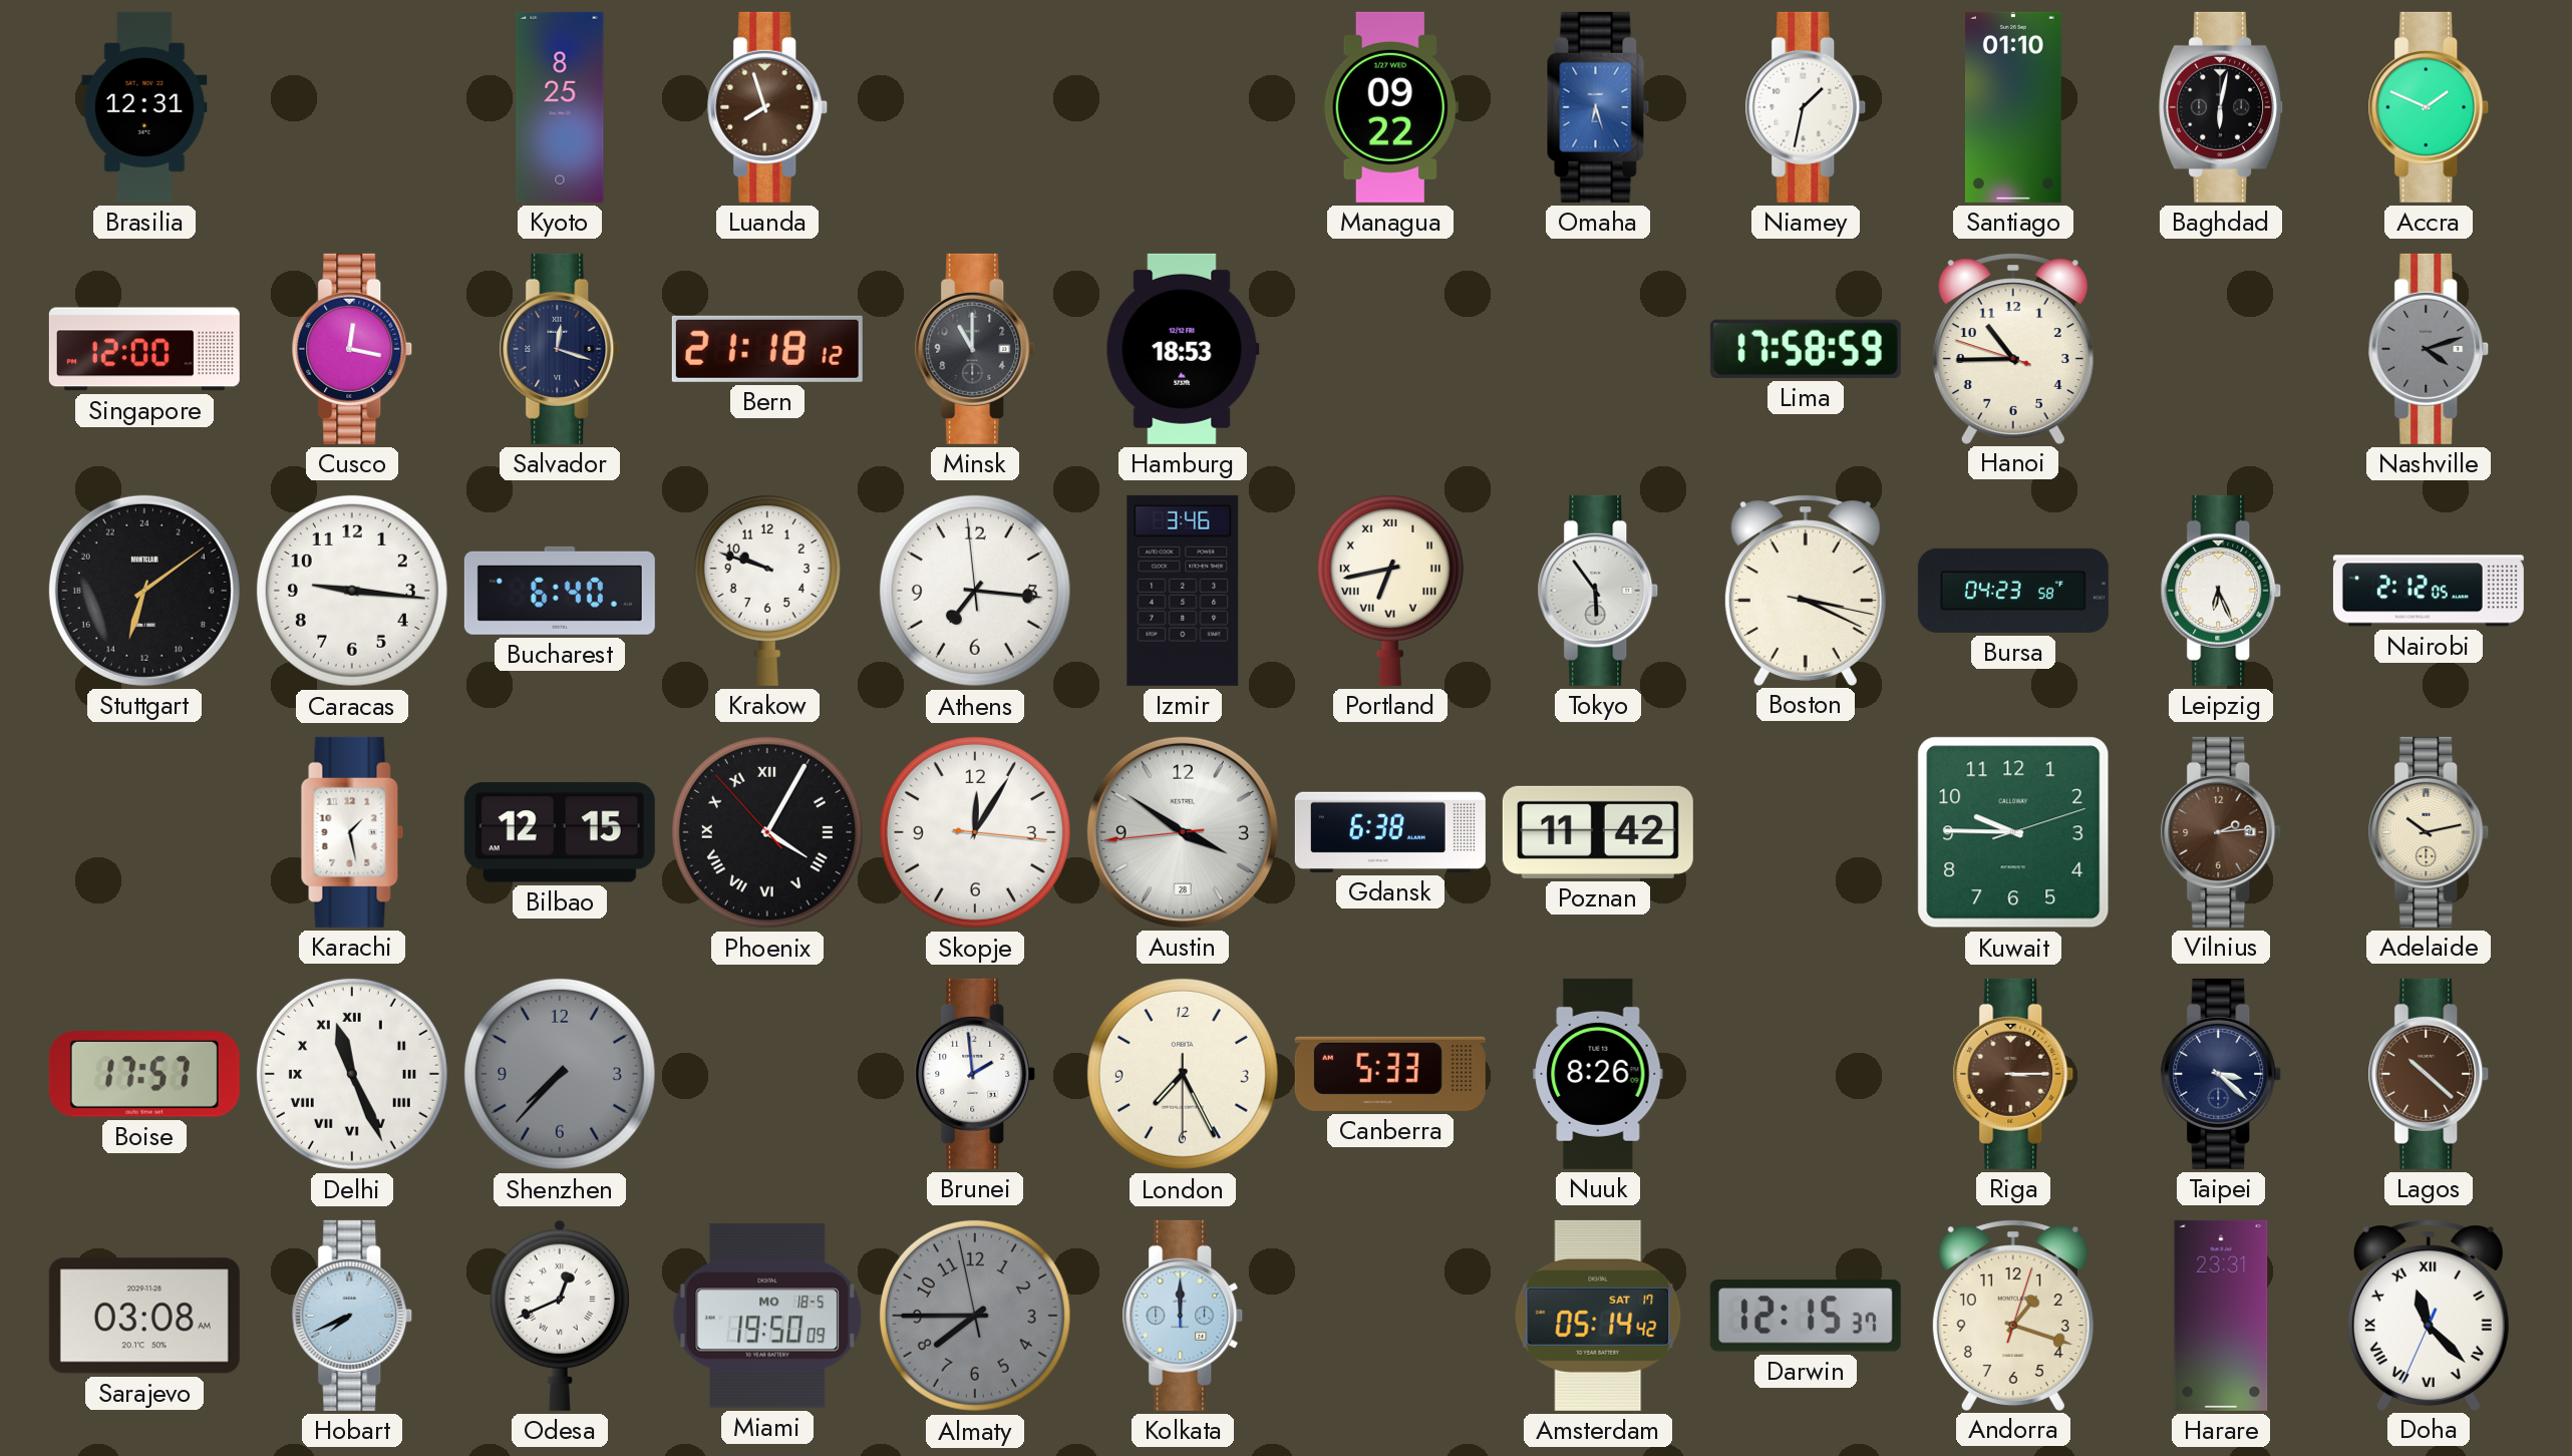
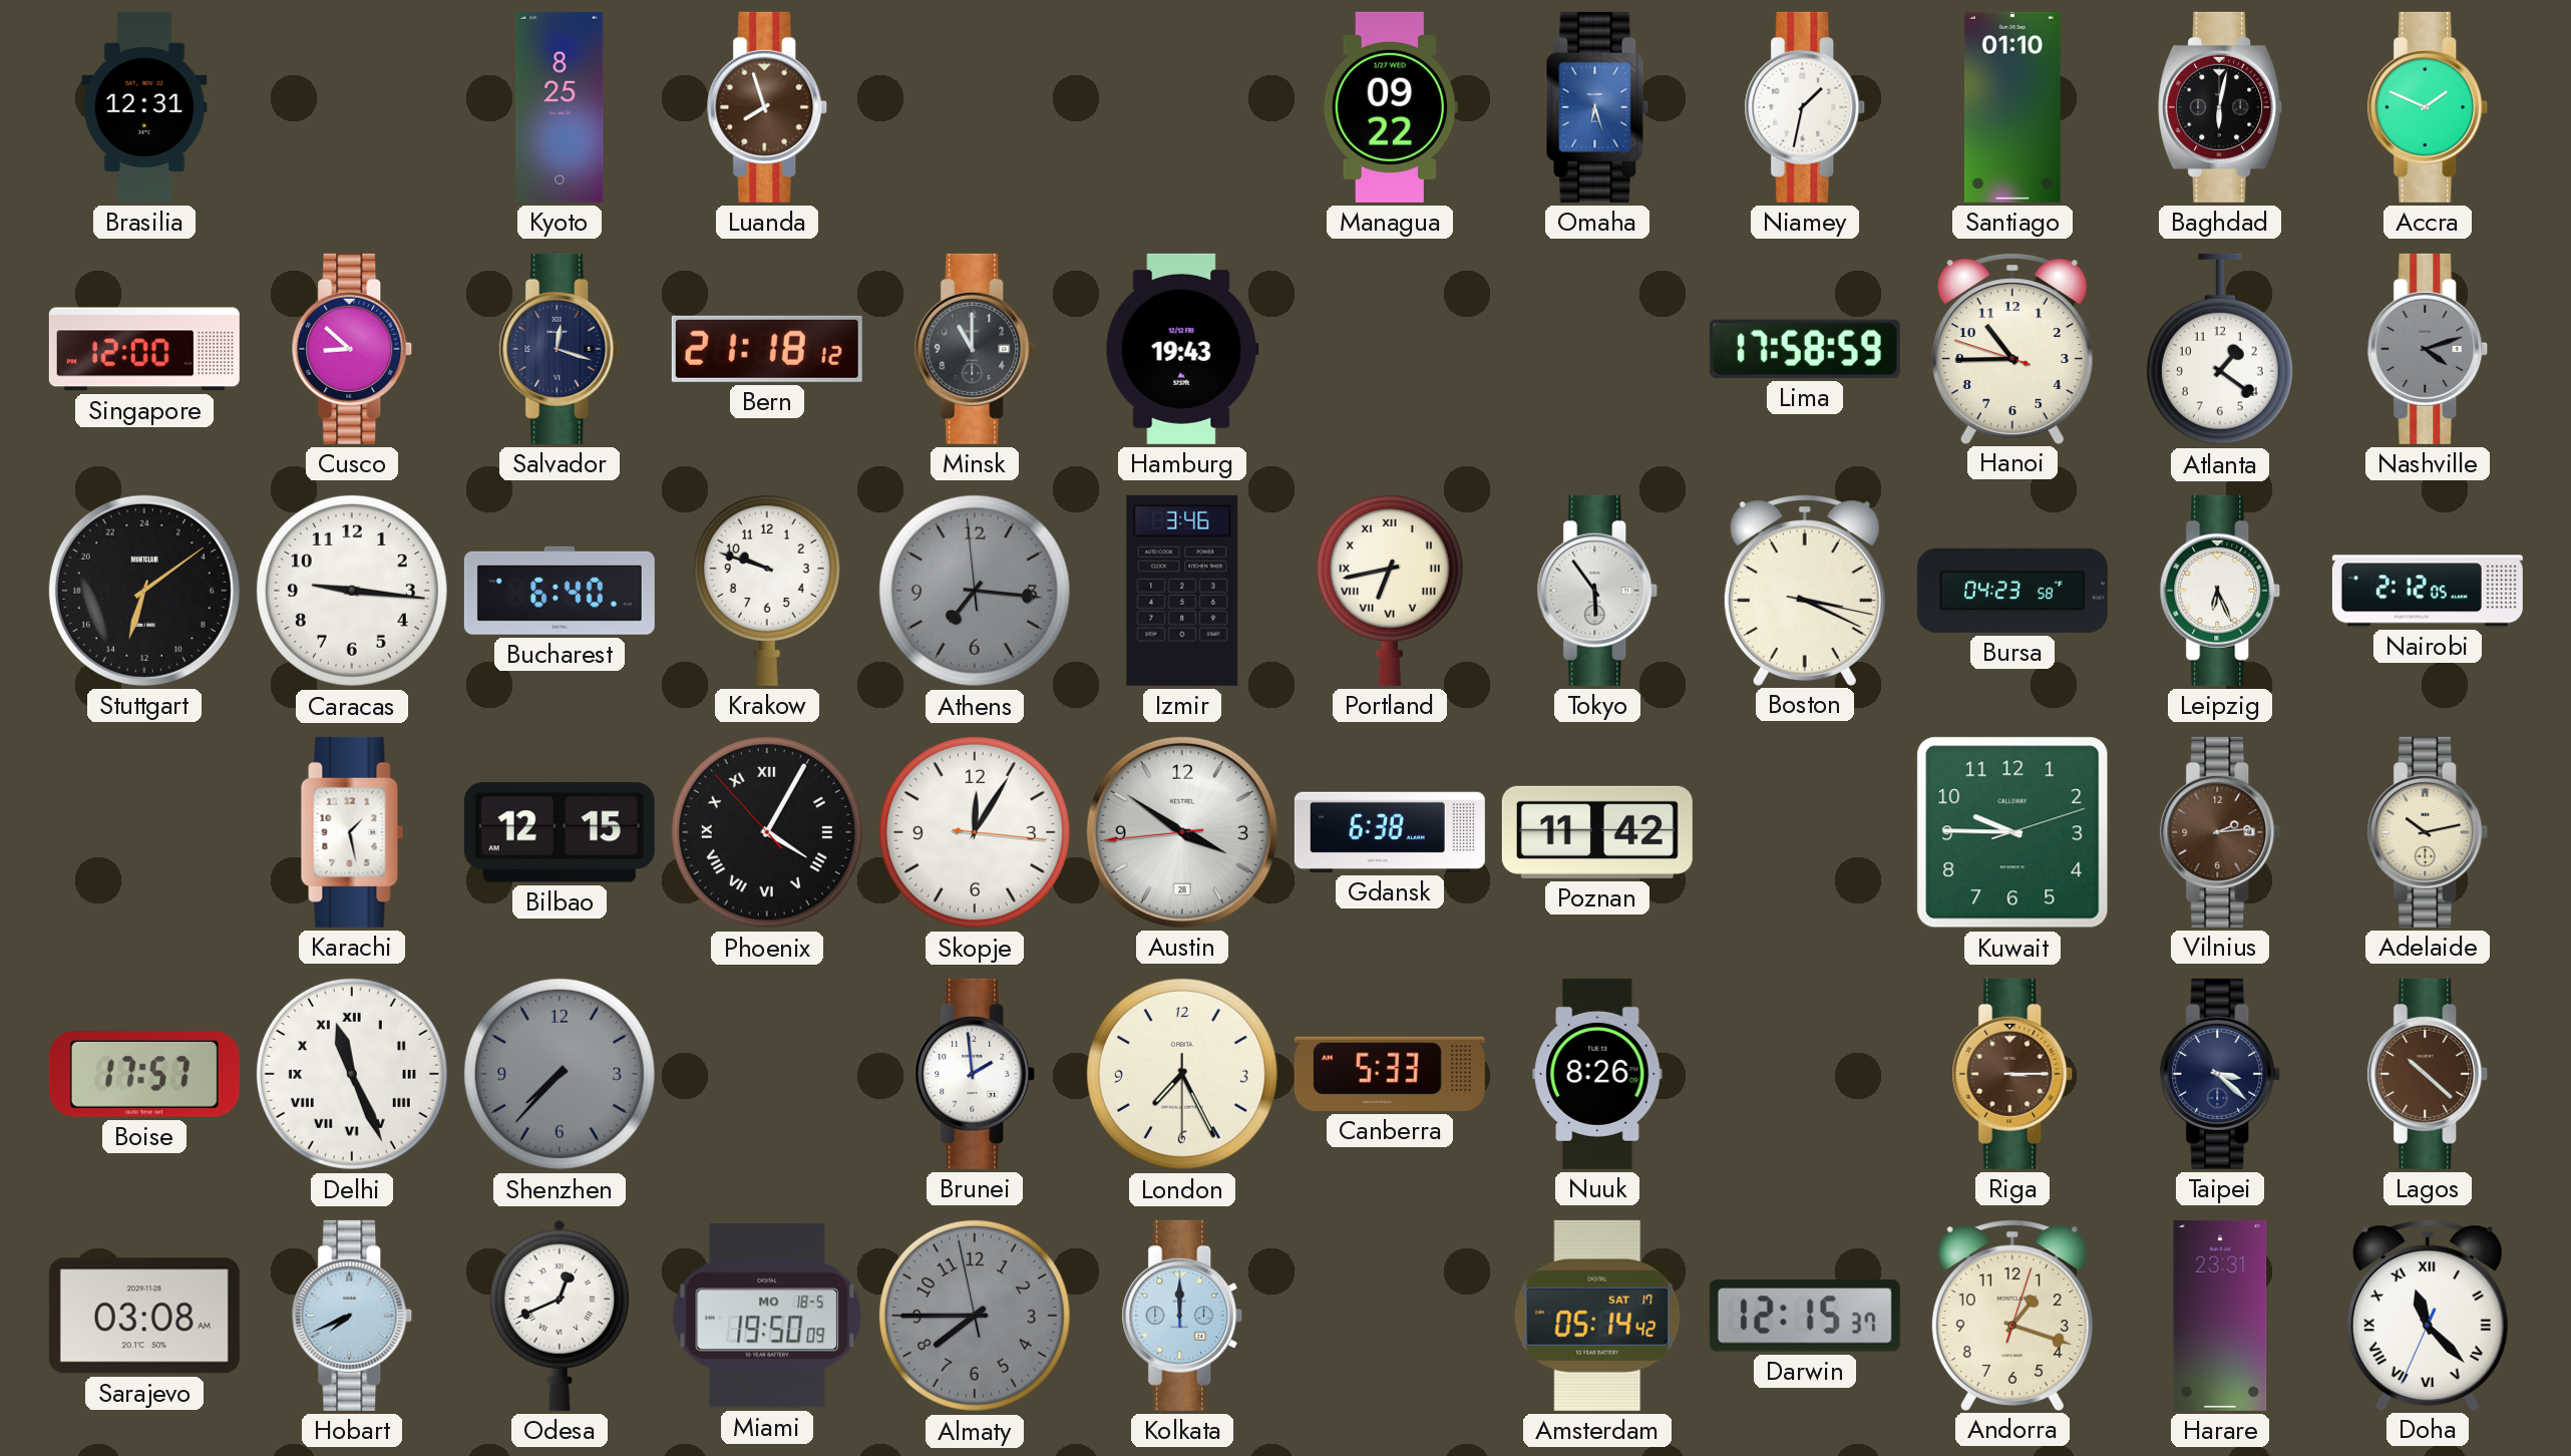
Cusco: 12:17 -> 8:52 (352, 349)
Hamburg: 18:53 -> 19:43 (1182, 349)
Atlanta: none -> 1:21 (2220, 349)
Athens dial: white -> grey (975, 591)
